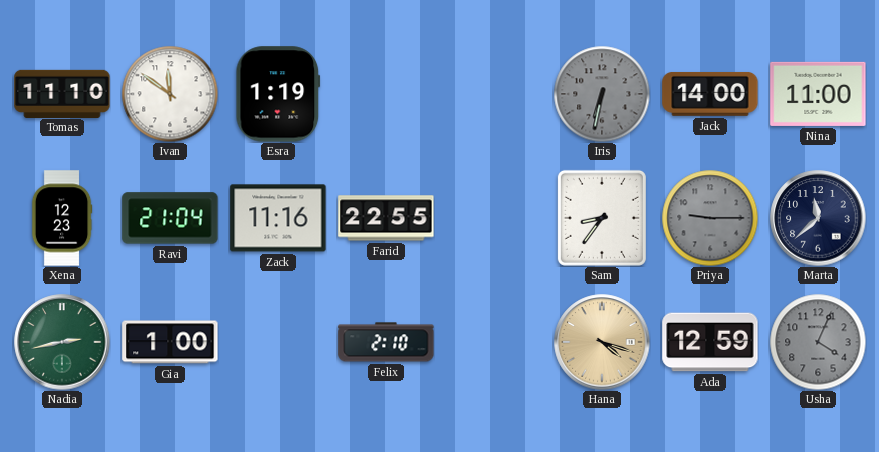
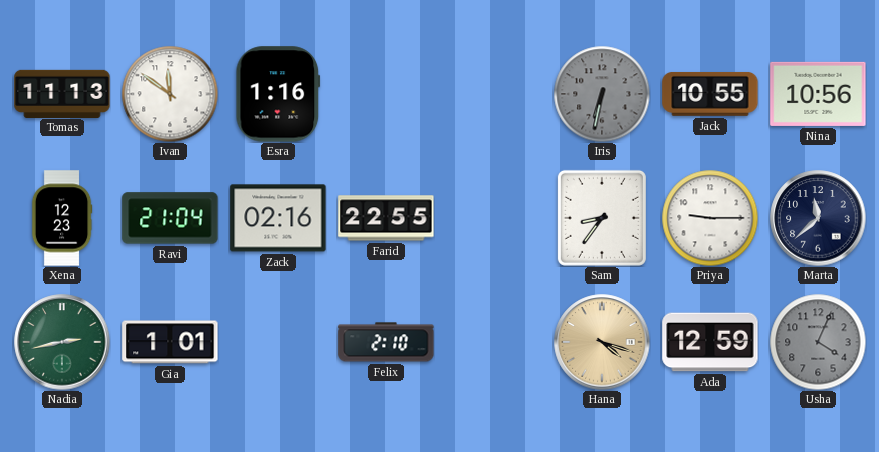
Tomas: 11:10 -> 11:13 (62, 93)
Esra: 1:19 -> 1:16 (278, 94)
Jack: 14:00 -> 10:55 (710, 94)
Nina: 11:00 -> 10:56 (818, 94)
Zack: 11:16 -> 02:16 (278, 218)
Priya dial: grey -> white (710, 218)
Gia: 1:00 -> 1:01 (170, 342)
